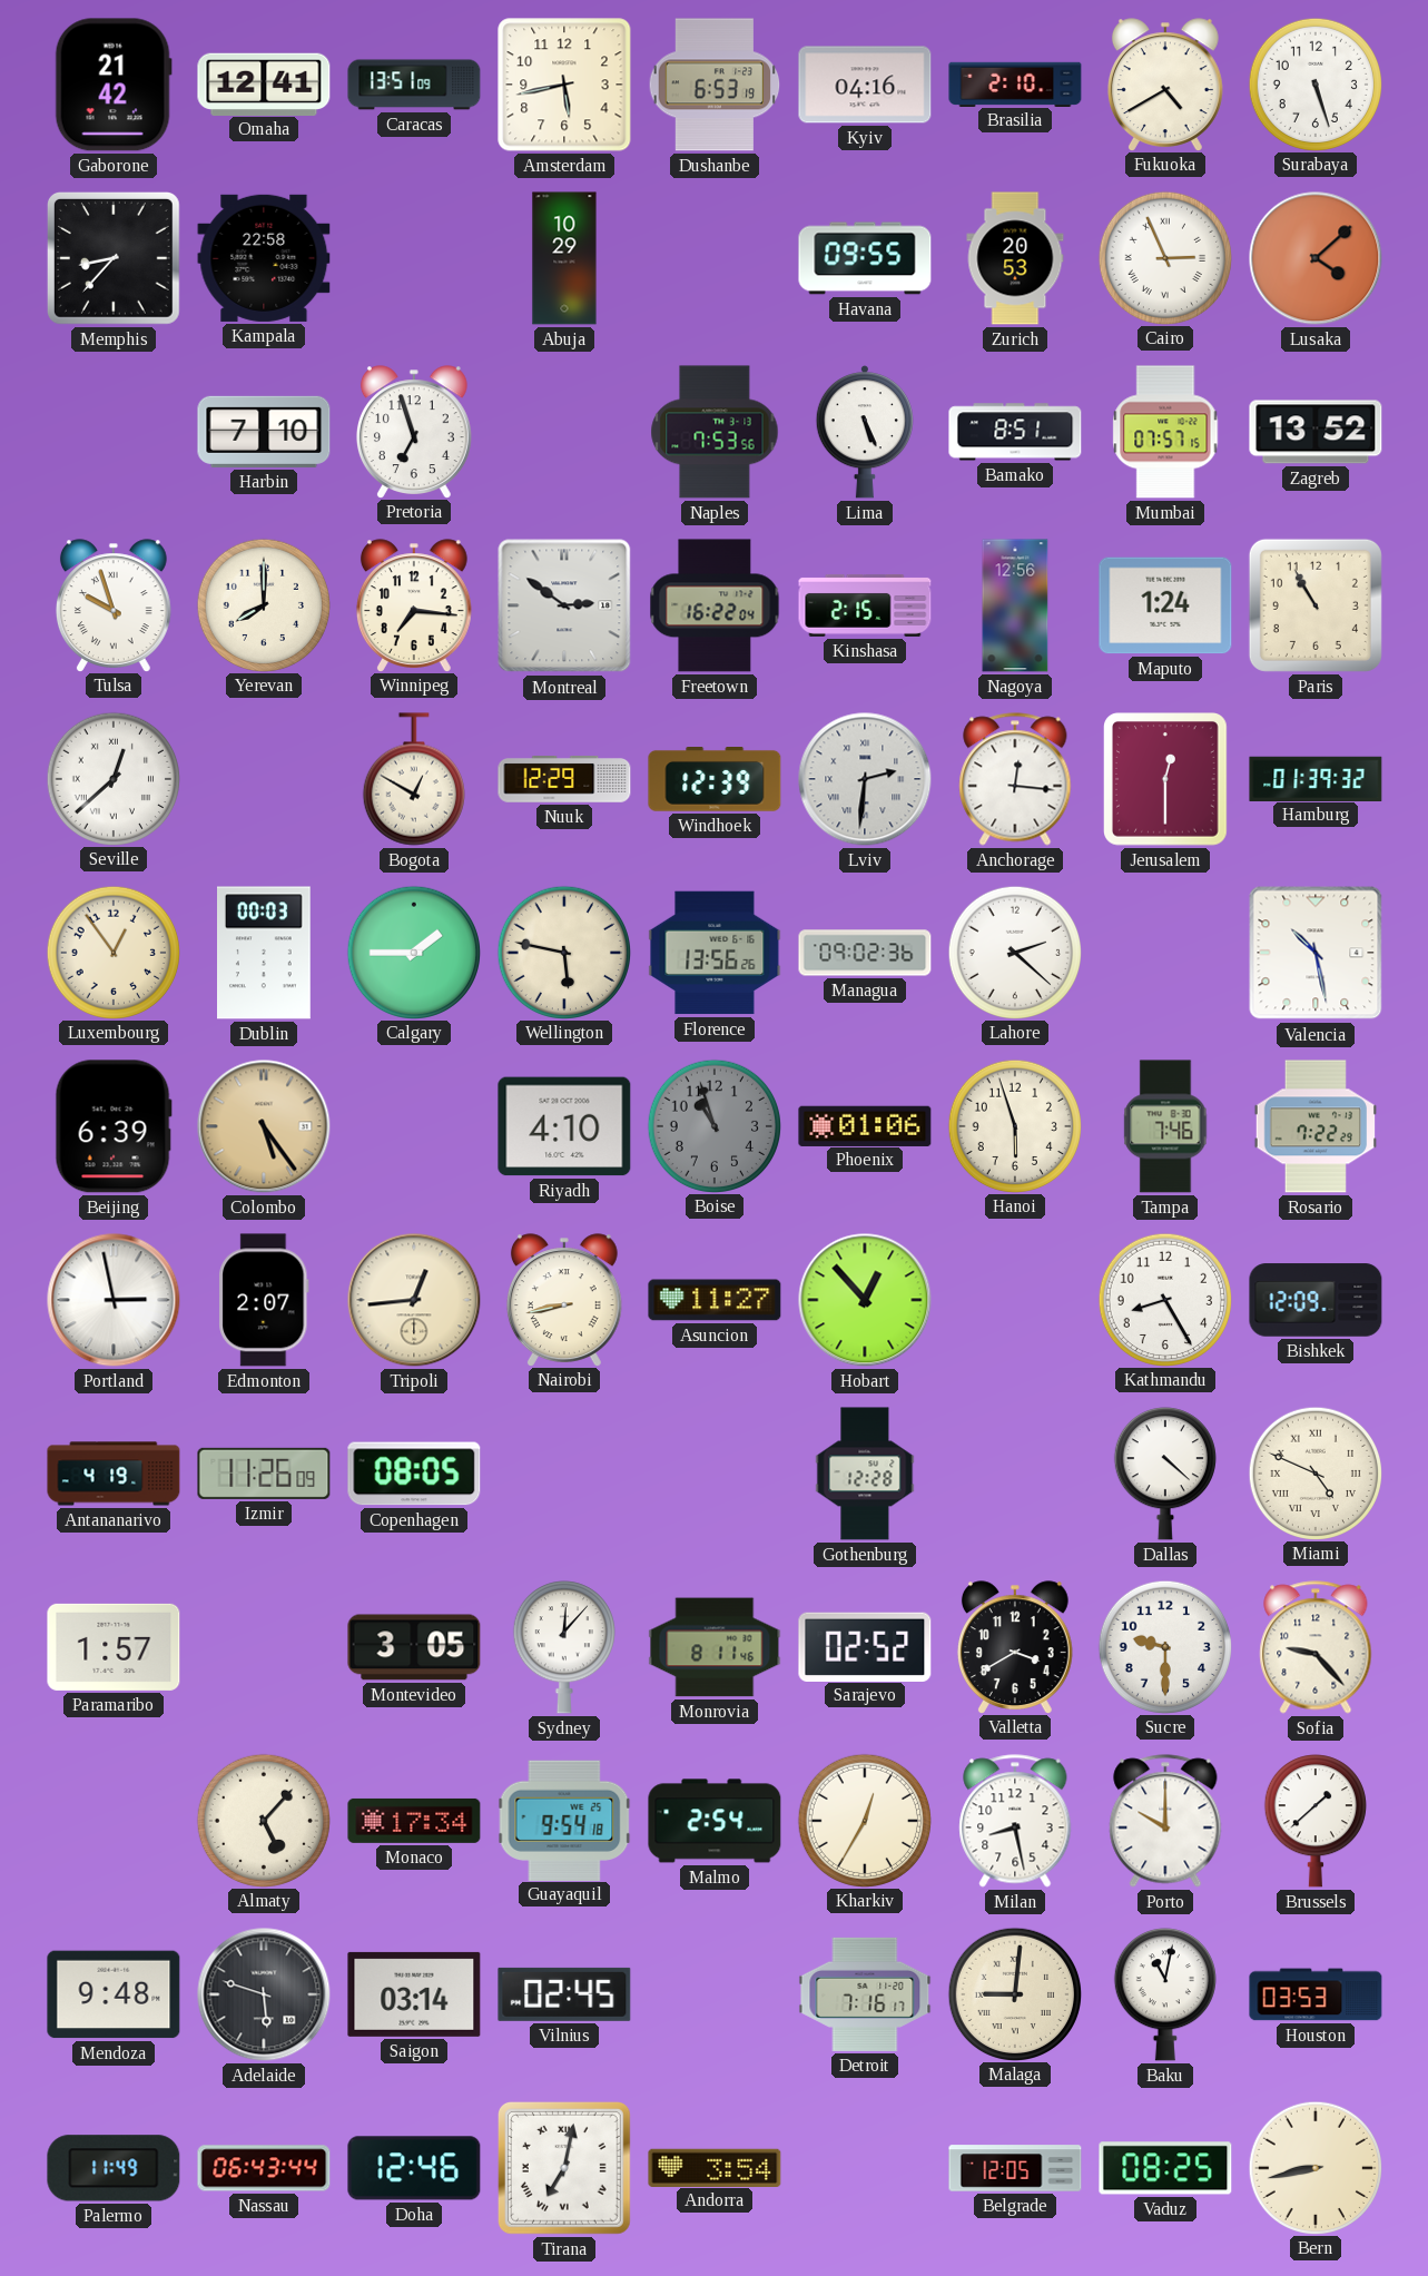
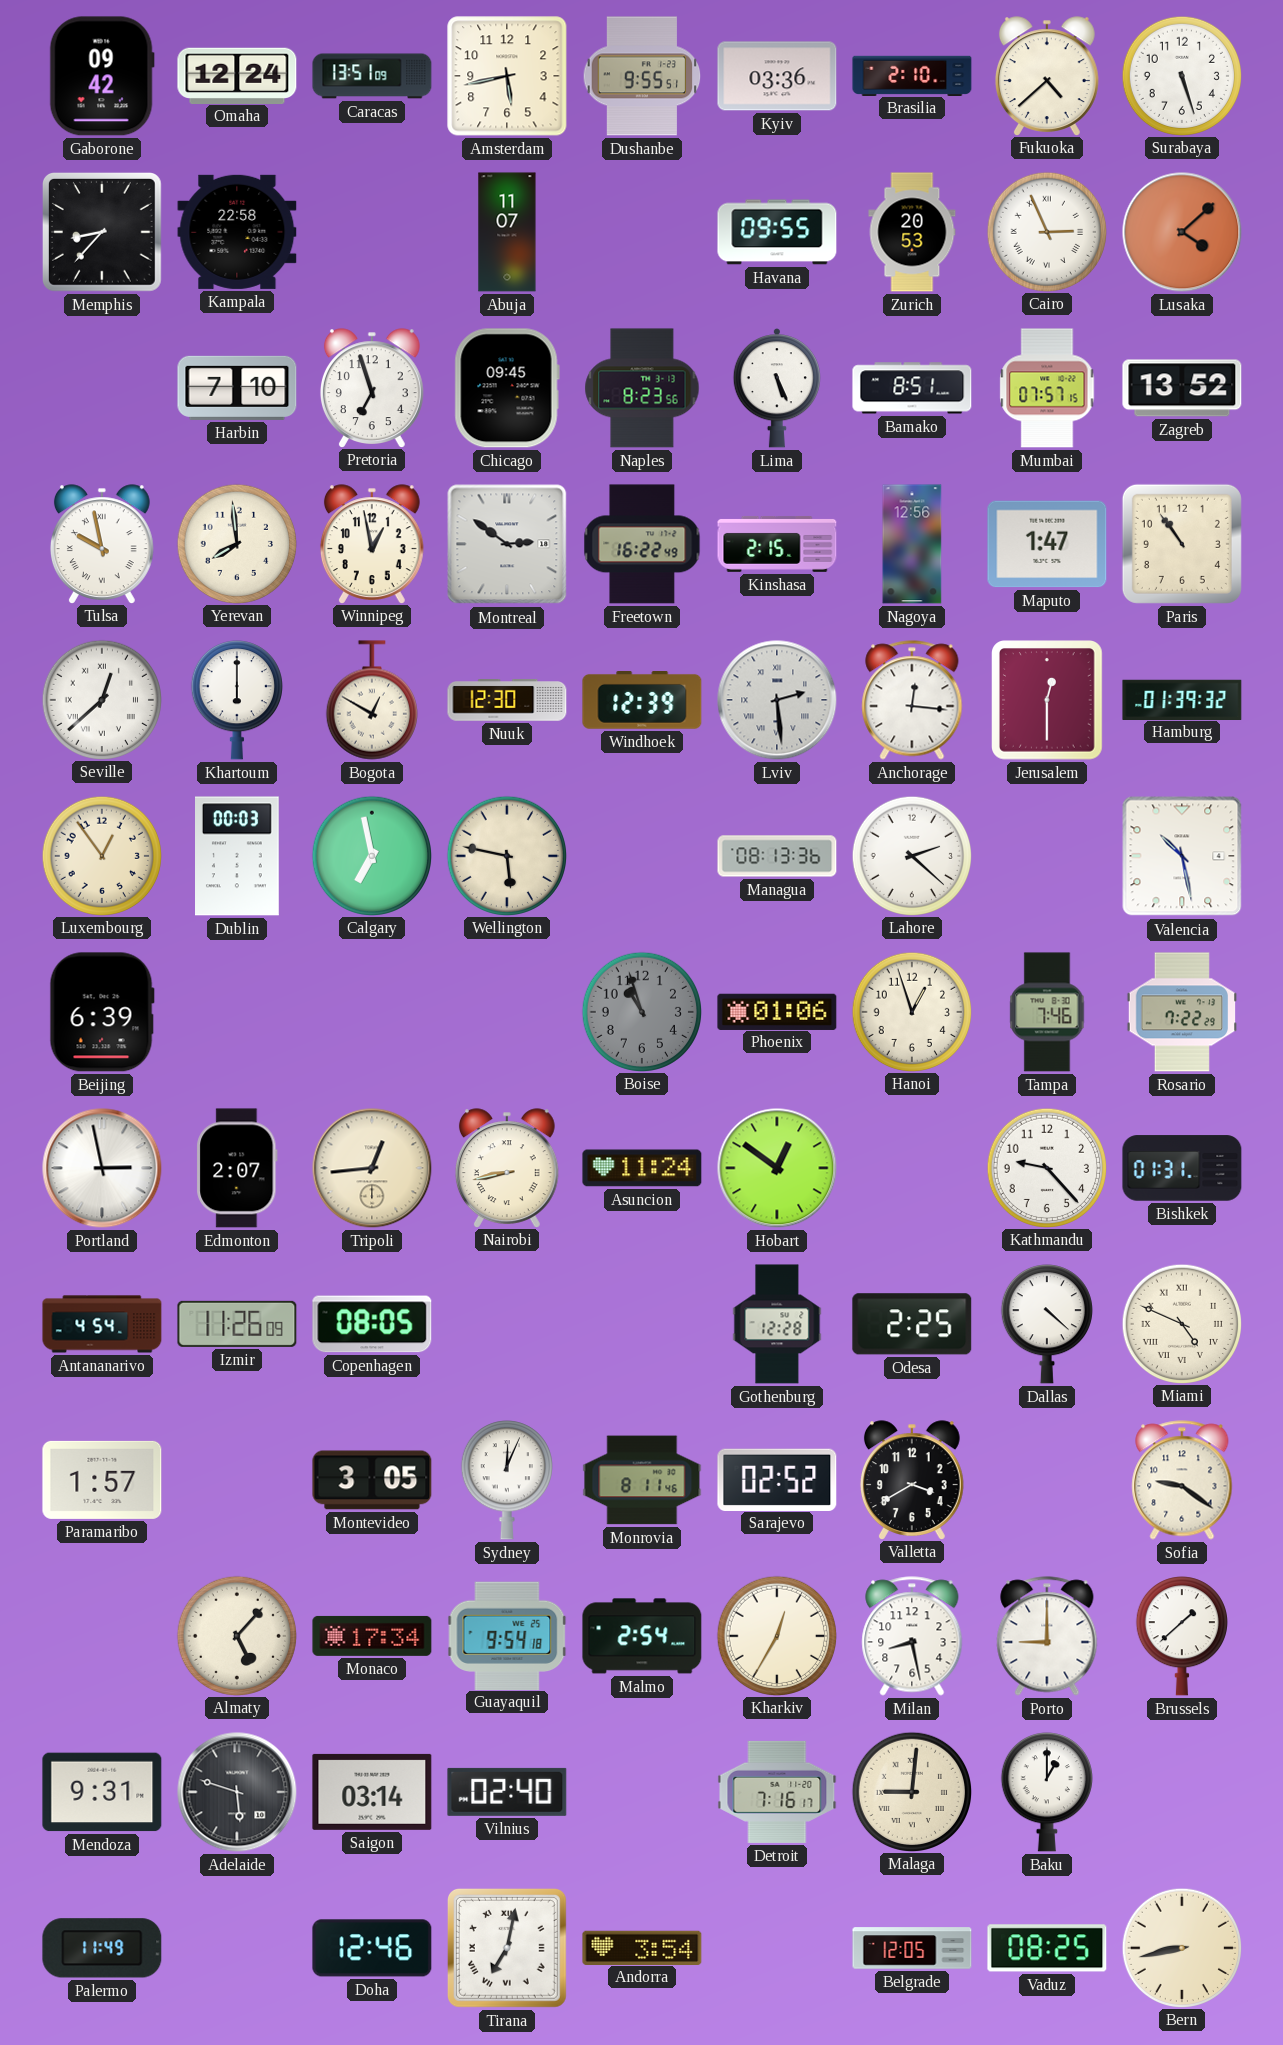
Gaborone: 21:42 -> 09:42 (102, 76)
Omaha: 12:41 -> 12:24 (237, 75)
Dushanbe: 6:53 -> 9:55 (642, 76)
Kyiv: 04:16 -> 03:36 (777, 76)
Fukuoka: 4:40 -> 4:38 (1047, 76)
Abuja: 10:29 -> 11:07 (507, 232)
Chicago: none -> 09:45 (507, 388)
Naples: 7:53 -> 8:23 (642, 388)
Tulsa: 9:57 -> 9:58 (102, 544)
Yerevan: 8:00 -> 7:59 (236, 543)
Winnipeg: 7:16 -> 12:58 (372, 544)
Freetown: 16:22:04 -> 16:22:49 (642, 544)
Maputo: 1:24 -> 1:47 (1047, 544)
Paris: 10:55 -> 10:54 (1182, 544)
Khartoum: none -> 6:00 (237, 700)
Nuuk: 12:29 -> 12:30 (507, 700)
Lviv: 2:31 -> 2:29 (777, 700)
Calgary: 1:45 -> 6:58 (371, 855)
Florence: 13:56 -> none (715, 953)
Managua: 09:02 -> 08:13 (777, 856)
Colombo: 5:24 -> none (264, 1126)
Riyadh: 4:10 -> none (564, 1126)
Hanoi: 5:57 -> 12:57 (911, 1011)
Asuncion: 11:27 -> 11:24 (642, 1168)
Hobart: 12:53 -> 12:51 (777, 1168)
Kathmandu: 8:25 -> 9:23 (1046, 1167)
Bishkek: 12:09 -> 01:31 (1182, 1168)
Antananarivo: 4:19 -> 4:54 (102, 1324)
Odesa: none -> 2:25 (912, 1324)
Sydney: 12:07 -> 12:04 (507, 1480)
Sucre: 9:30 -> none (1164, 1646)
Sofia: 9:23 -> 9:21 (1182, 1480)
Porto: 10:00 -> 9:00 (1047, 1636)
Mendoza: 9:48 -> 9:31 (102, 1792)
Vilnius: 02:45 -> 02:40 (507, 1792)
Baku: 11:02 -> 1:00 (1047, 1792)
Houston: 03:53 -> none (1316, 1994)
Nassau: 06:43 -> none (264, 2168)
